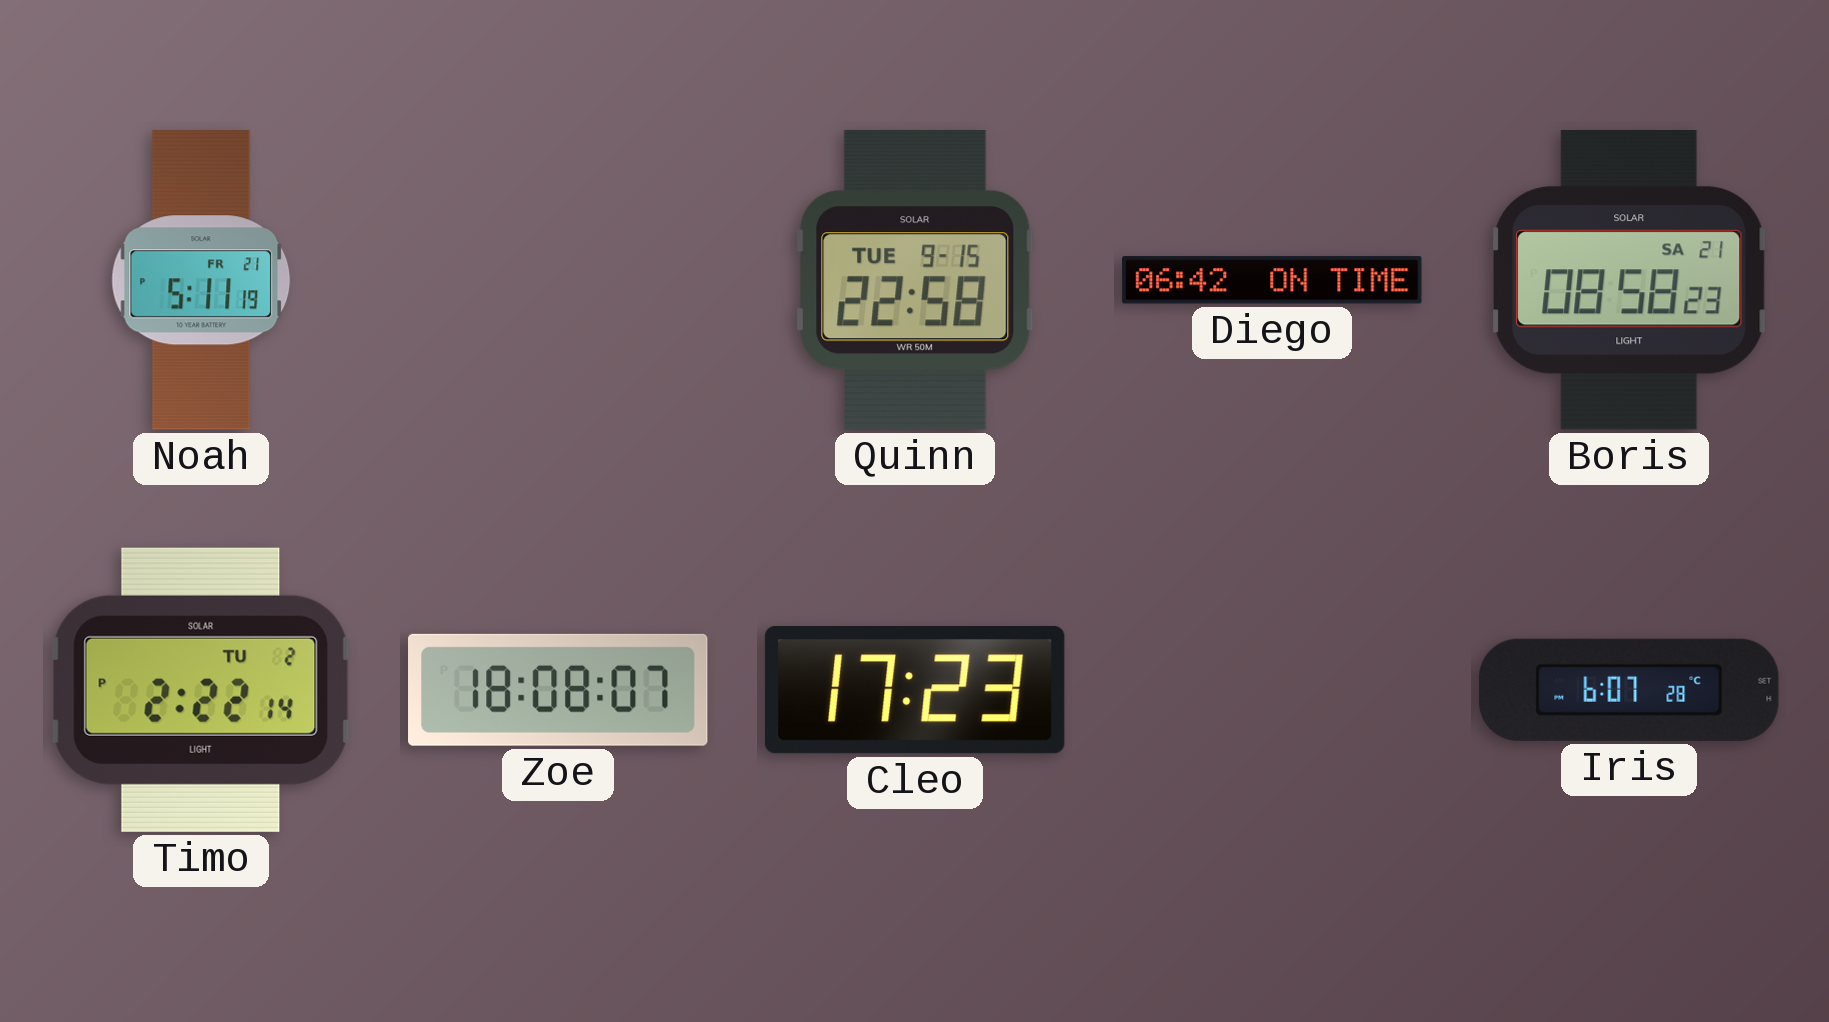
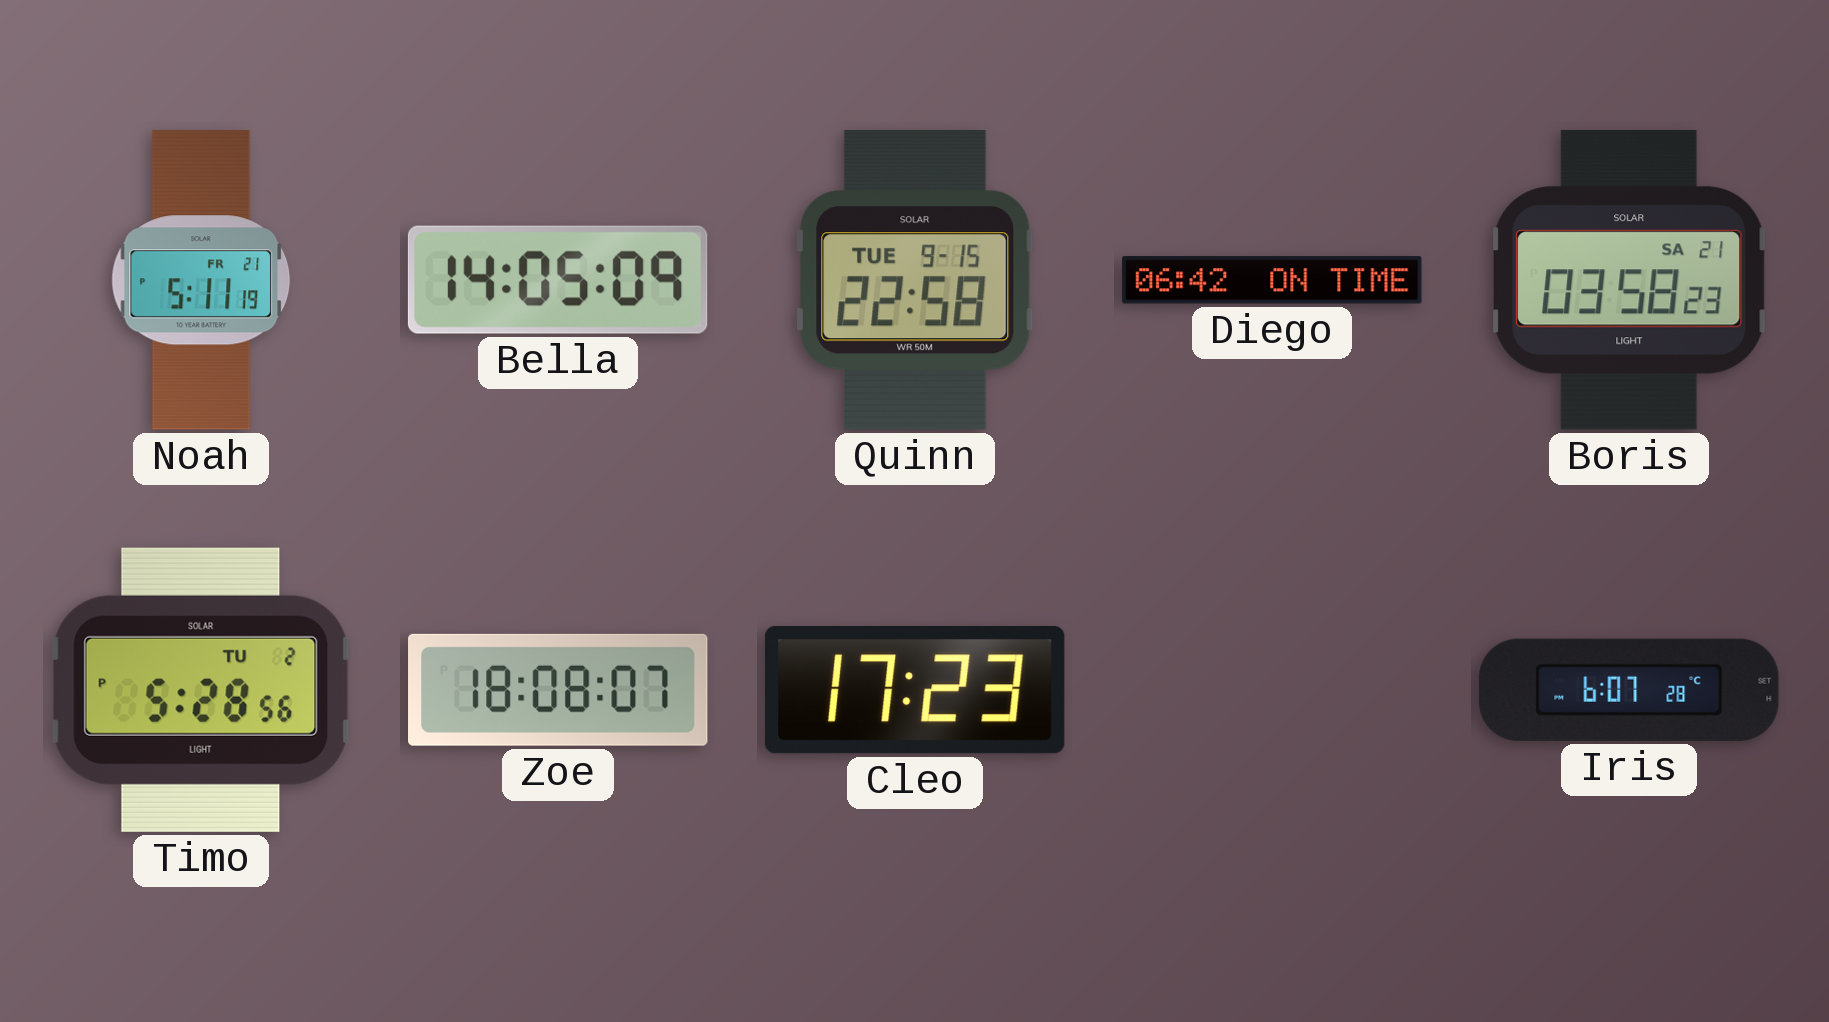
Bella: none -> 14:05 (558, 280)
Boris: 08:58 -> 03:58 (1630, 281)
Timo: 2:22 -> 5:28 (201, 690)
